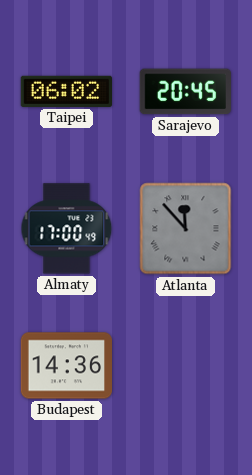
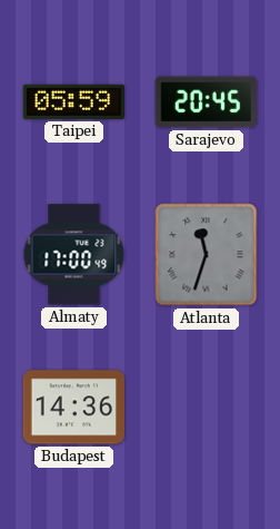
Taipei: 06:02 -> 05:59 (73, 101)
Atlanta: 11:53 -> 11:33 (207, 255)
